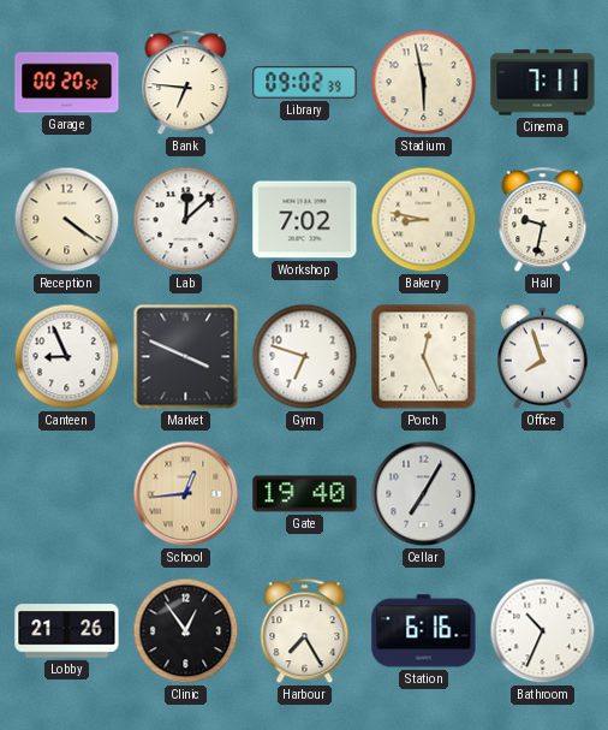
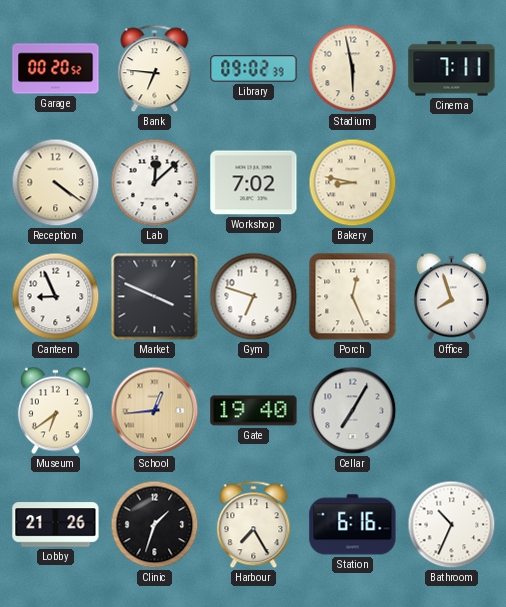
Hall: 9:32 -> none (543, 220)
Museum: none -> 6:39 (55, 411)
Clinic: 12:54 -> 1:33 (155, 525)
